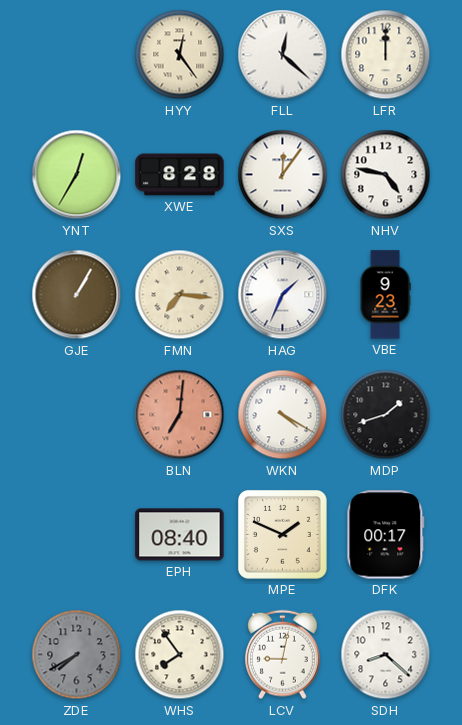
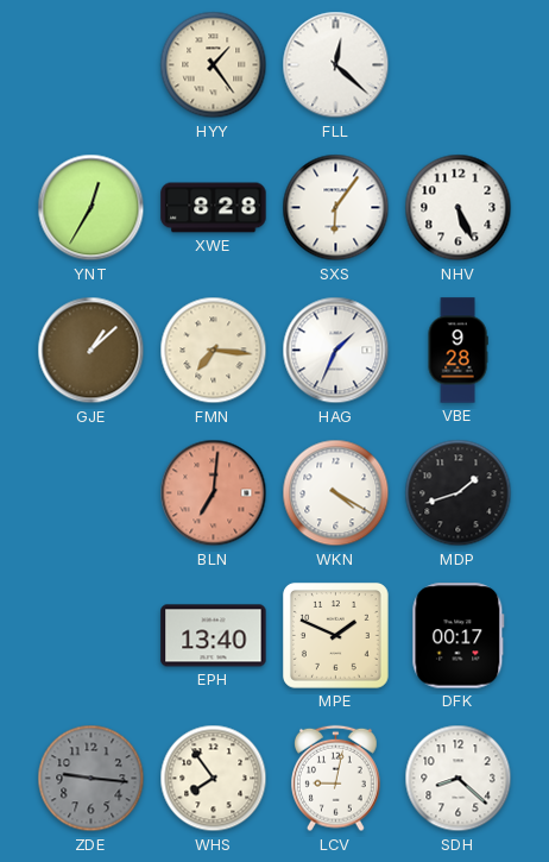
HYY: 12:24 -> 1:24 (214, 65)
LFR: 12:00 -> none (386, 55)
SXS: 12:06 -> 6:06 (336, 208)
NHV: 4:47 -> 5:26 (459, 208)
GJE: 1:05 -> 1:08 (91, 351)
VBE: 9:23 -> 9:28 (457, 351)
EPH: 08:40 -> 13:40 (214, 636)
ZDE: 7:40 -> 9:16 (91, 779)
